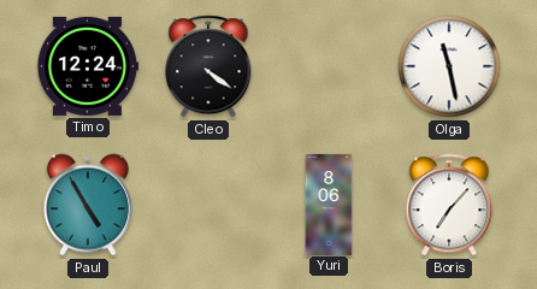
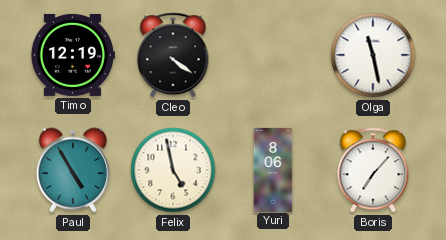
Timo: 12:24 -> 12:19 (72, 55)
Felix: none -> 4:58 (173, 170)
